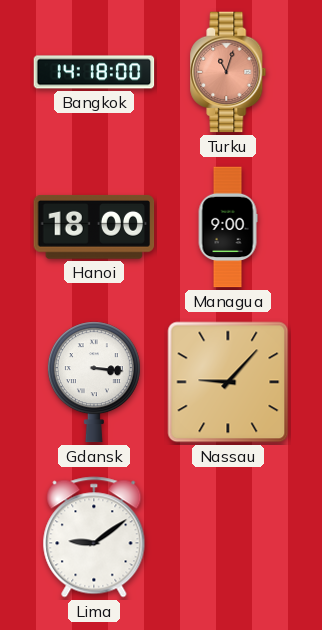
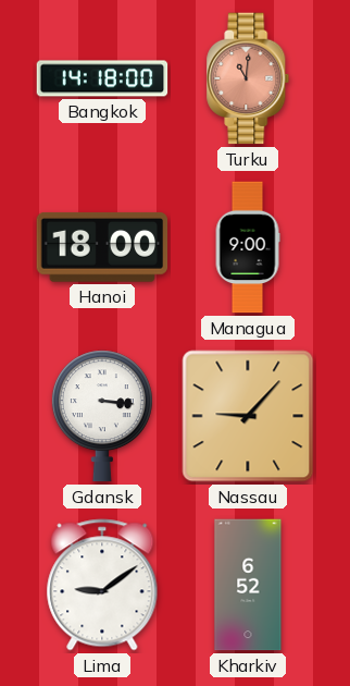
Turku: 11:03 -> 11:01 (248, 78)
Kharkiv: none -> 6:52 (248, 585)
